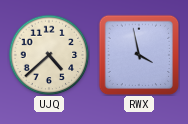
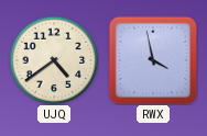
UJQ: 4:38 -> 4:39 (54, 60)
